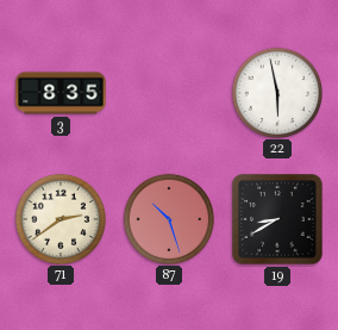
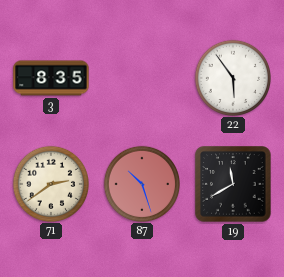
22: 5:58 -> 5:54 (232, 77)
19: 8:40 -> 11:40 (233, 184)
